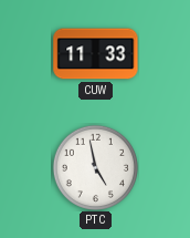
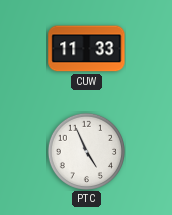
PTC: 4:58 -> 4:56 (86, 151)
